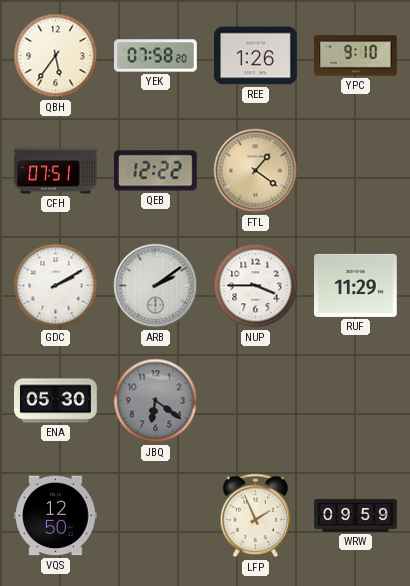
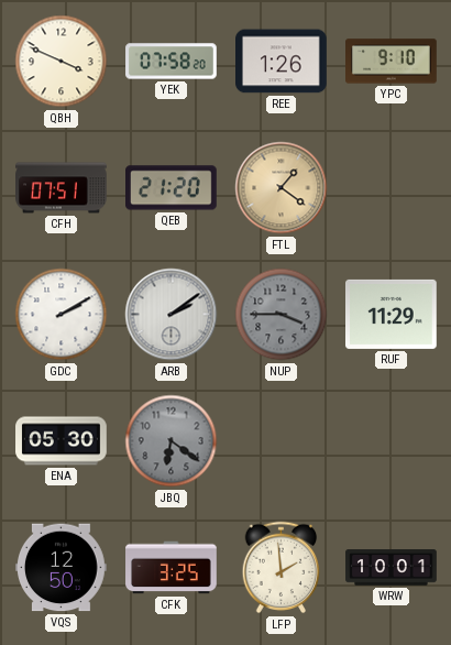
QBH: 5:36 -> 3:49 (62, 62)
QEB: 12:22 -> 21:20 (172, 188)
NUP dial: white -> grey (282, 315)
CFK: none -> 3:25 (172, 568)
LFP: 1:56 -> 1:59 (282, 568)
WRW: 09:59 -> 10:01 (392, 568)
